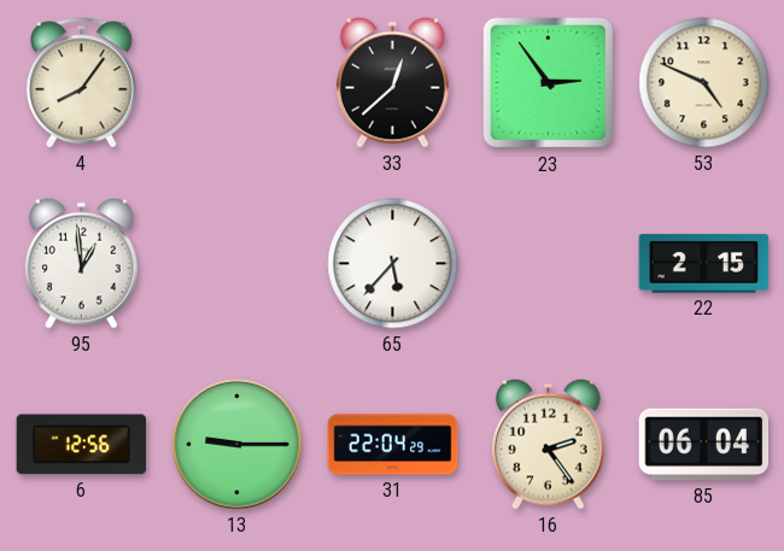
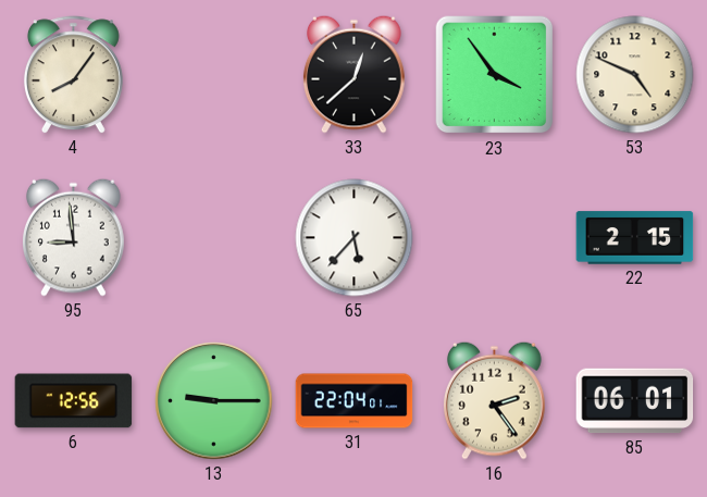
23: 2:54 -> 3:54 (495, 75)
95: 12:59 -> 8:59 (73, 237)
31: 22:04:29 -> 22:04:01 (355, 401)
85: 06:04 -> 06:01 (635, 401)
